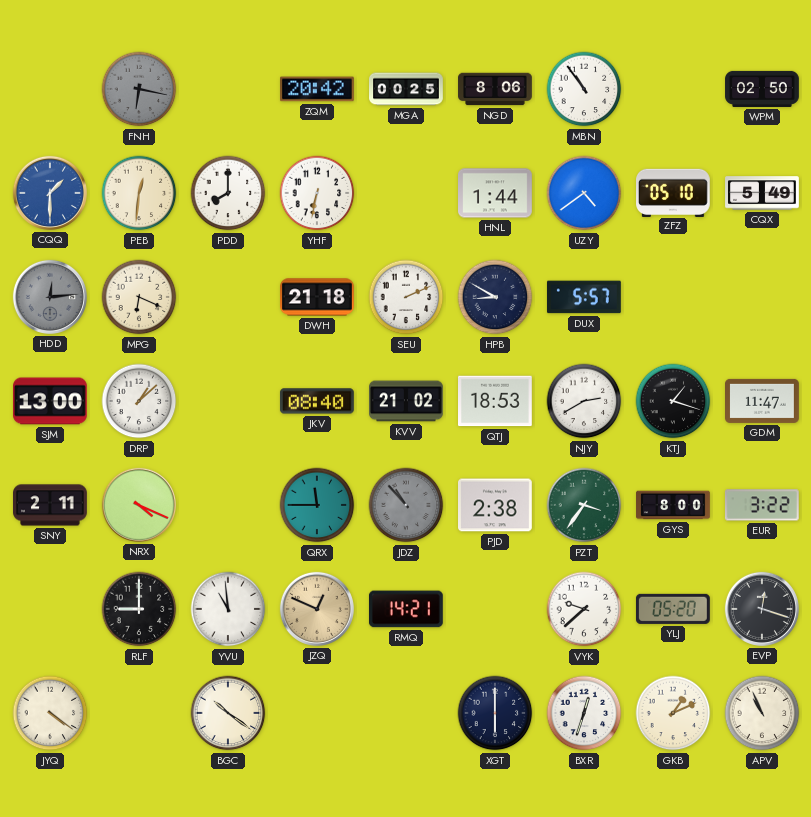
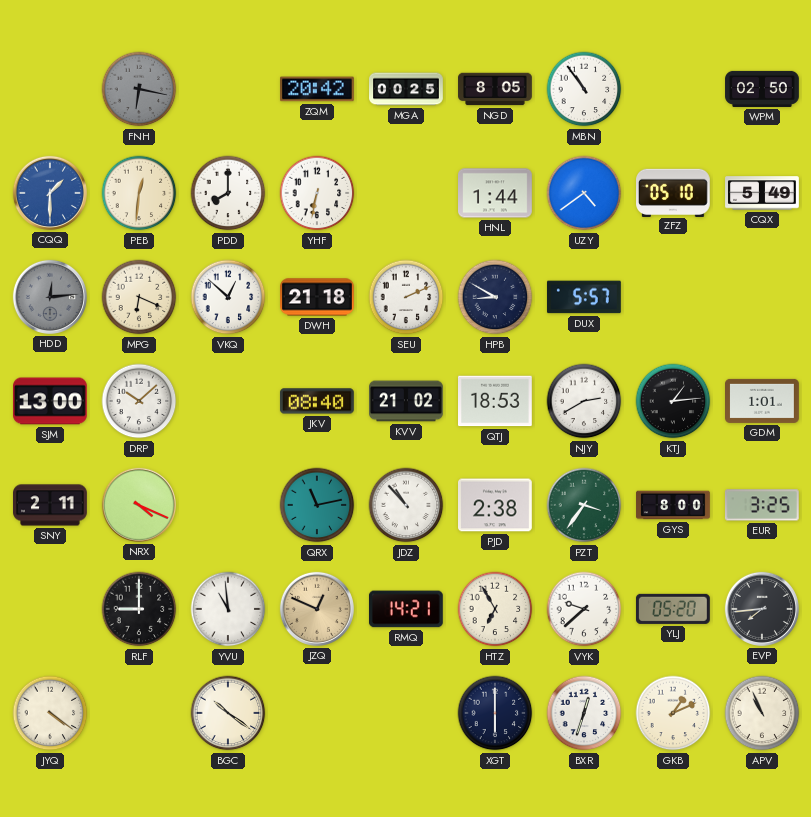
NGD: 8:06 -> 8:05 (495, 89)
VKQ: none -> 12:52 (228, 297)
DRP: 1:08 -> 10:08 (139, 401)
KTJ: 1:18 -> 1:14 (673, 401)
GDM: 11:47 -> 1:01 (763, 401)
QRX: 11:45 -> 11:13 (317, 505)
JDZ dial: grey -> white (406, 505)
EUR: 3:22 -> 3:25 (762, 505)
HTZ: none -> 6:55 (495, 609)
EVP: 12:18 -> 7:44 (762, 609)
